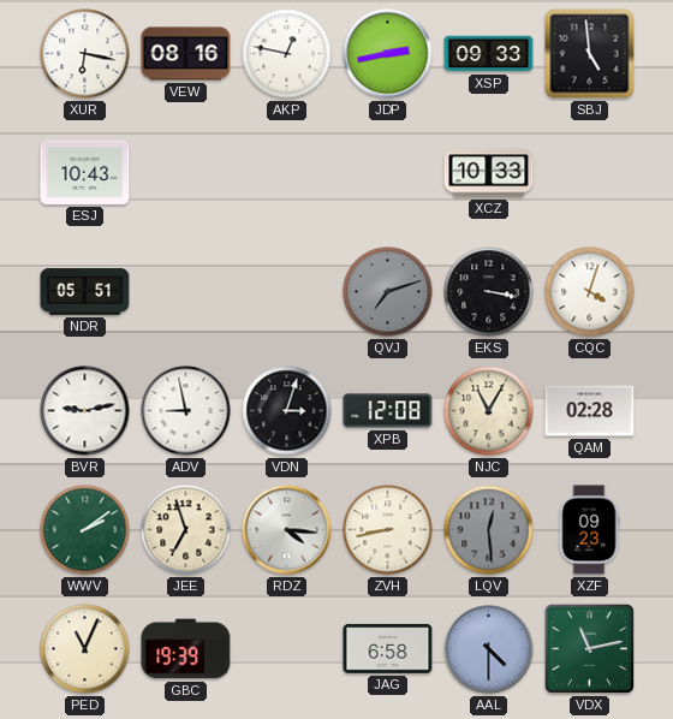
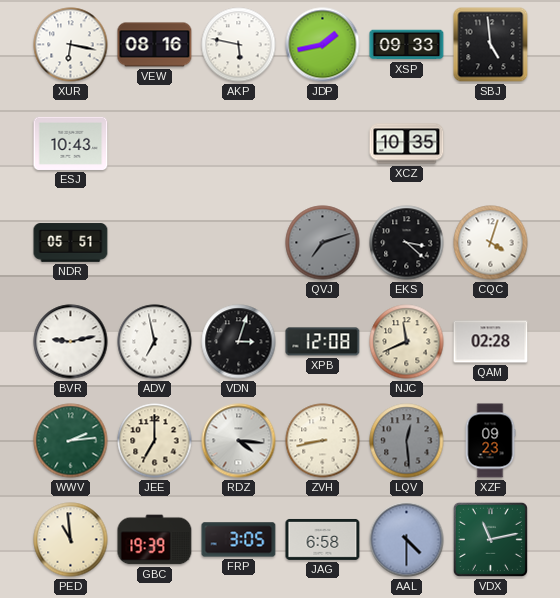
AKP: 12:47 -> 5:47 (239, 45)
JDP: 2:43 -> 1:43 (323, 45)
XCZ: 10:33 -> 10:35 (407, 144)
EKS: 3:17 -> 3:22 (407, 243)
ADV: 8:58 -> 6:58 (155, 342)
NJC: 11:05 -> 11:41 (407, 342)
WWV: 2:09 -> 2:14 (71, 441)
JEE: 6:57 -> 7:00 (155, 441)
PED: 11:04 -> 10:59 (71, 540)
FRP: none -> 3:05 (239, 540)
